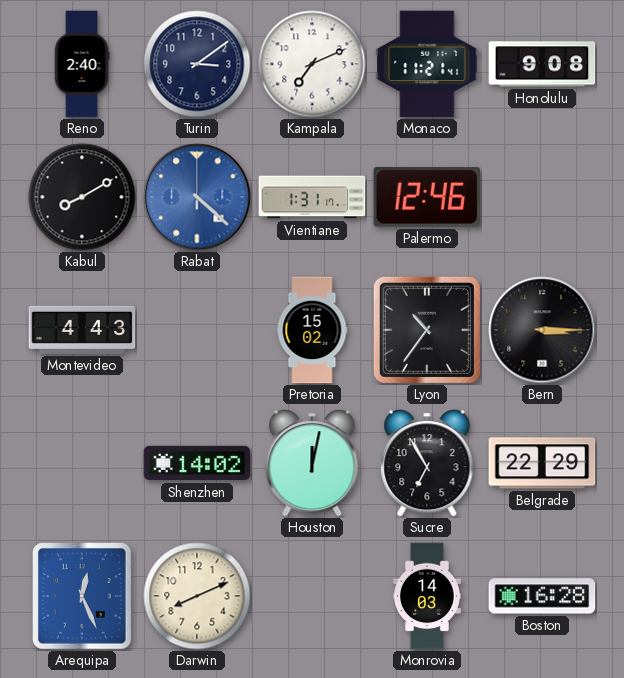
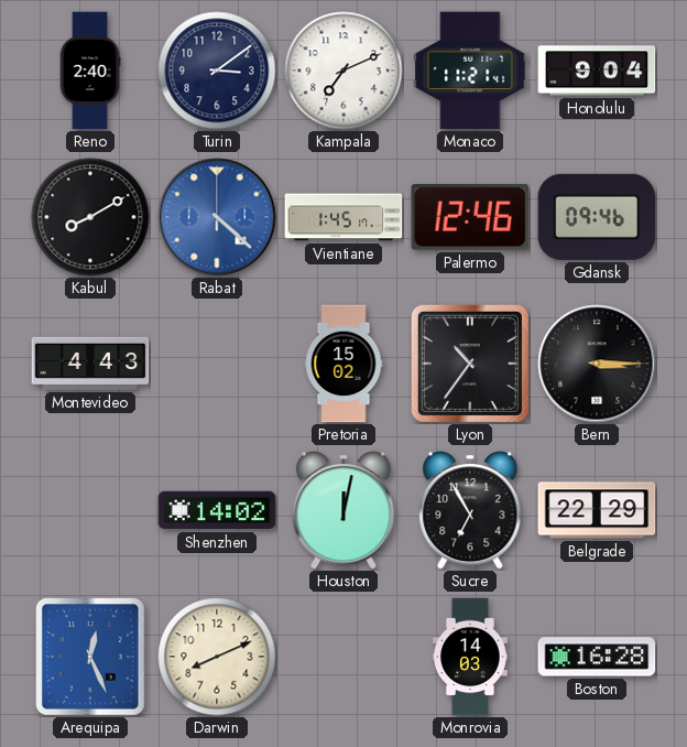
Honolulu: 9:08 -> 9:04 (597, 71)
Vientiane: 1:31 -> 1:45 (343, 217)
Gdansk: none -> 09:46 (597, 217)
